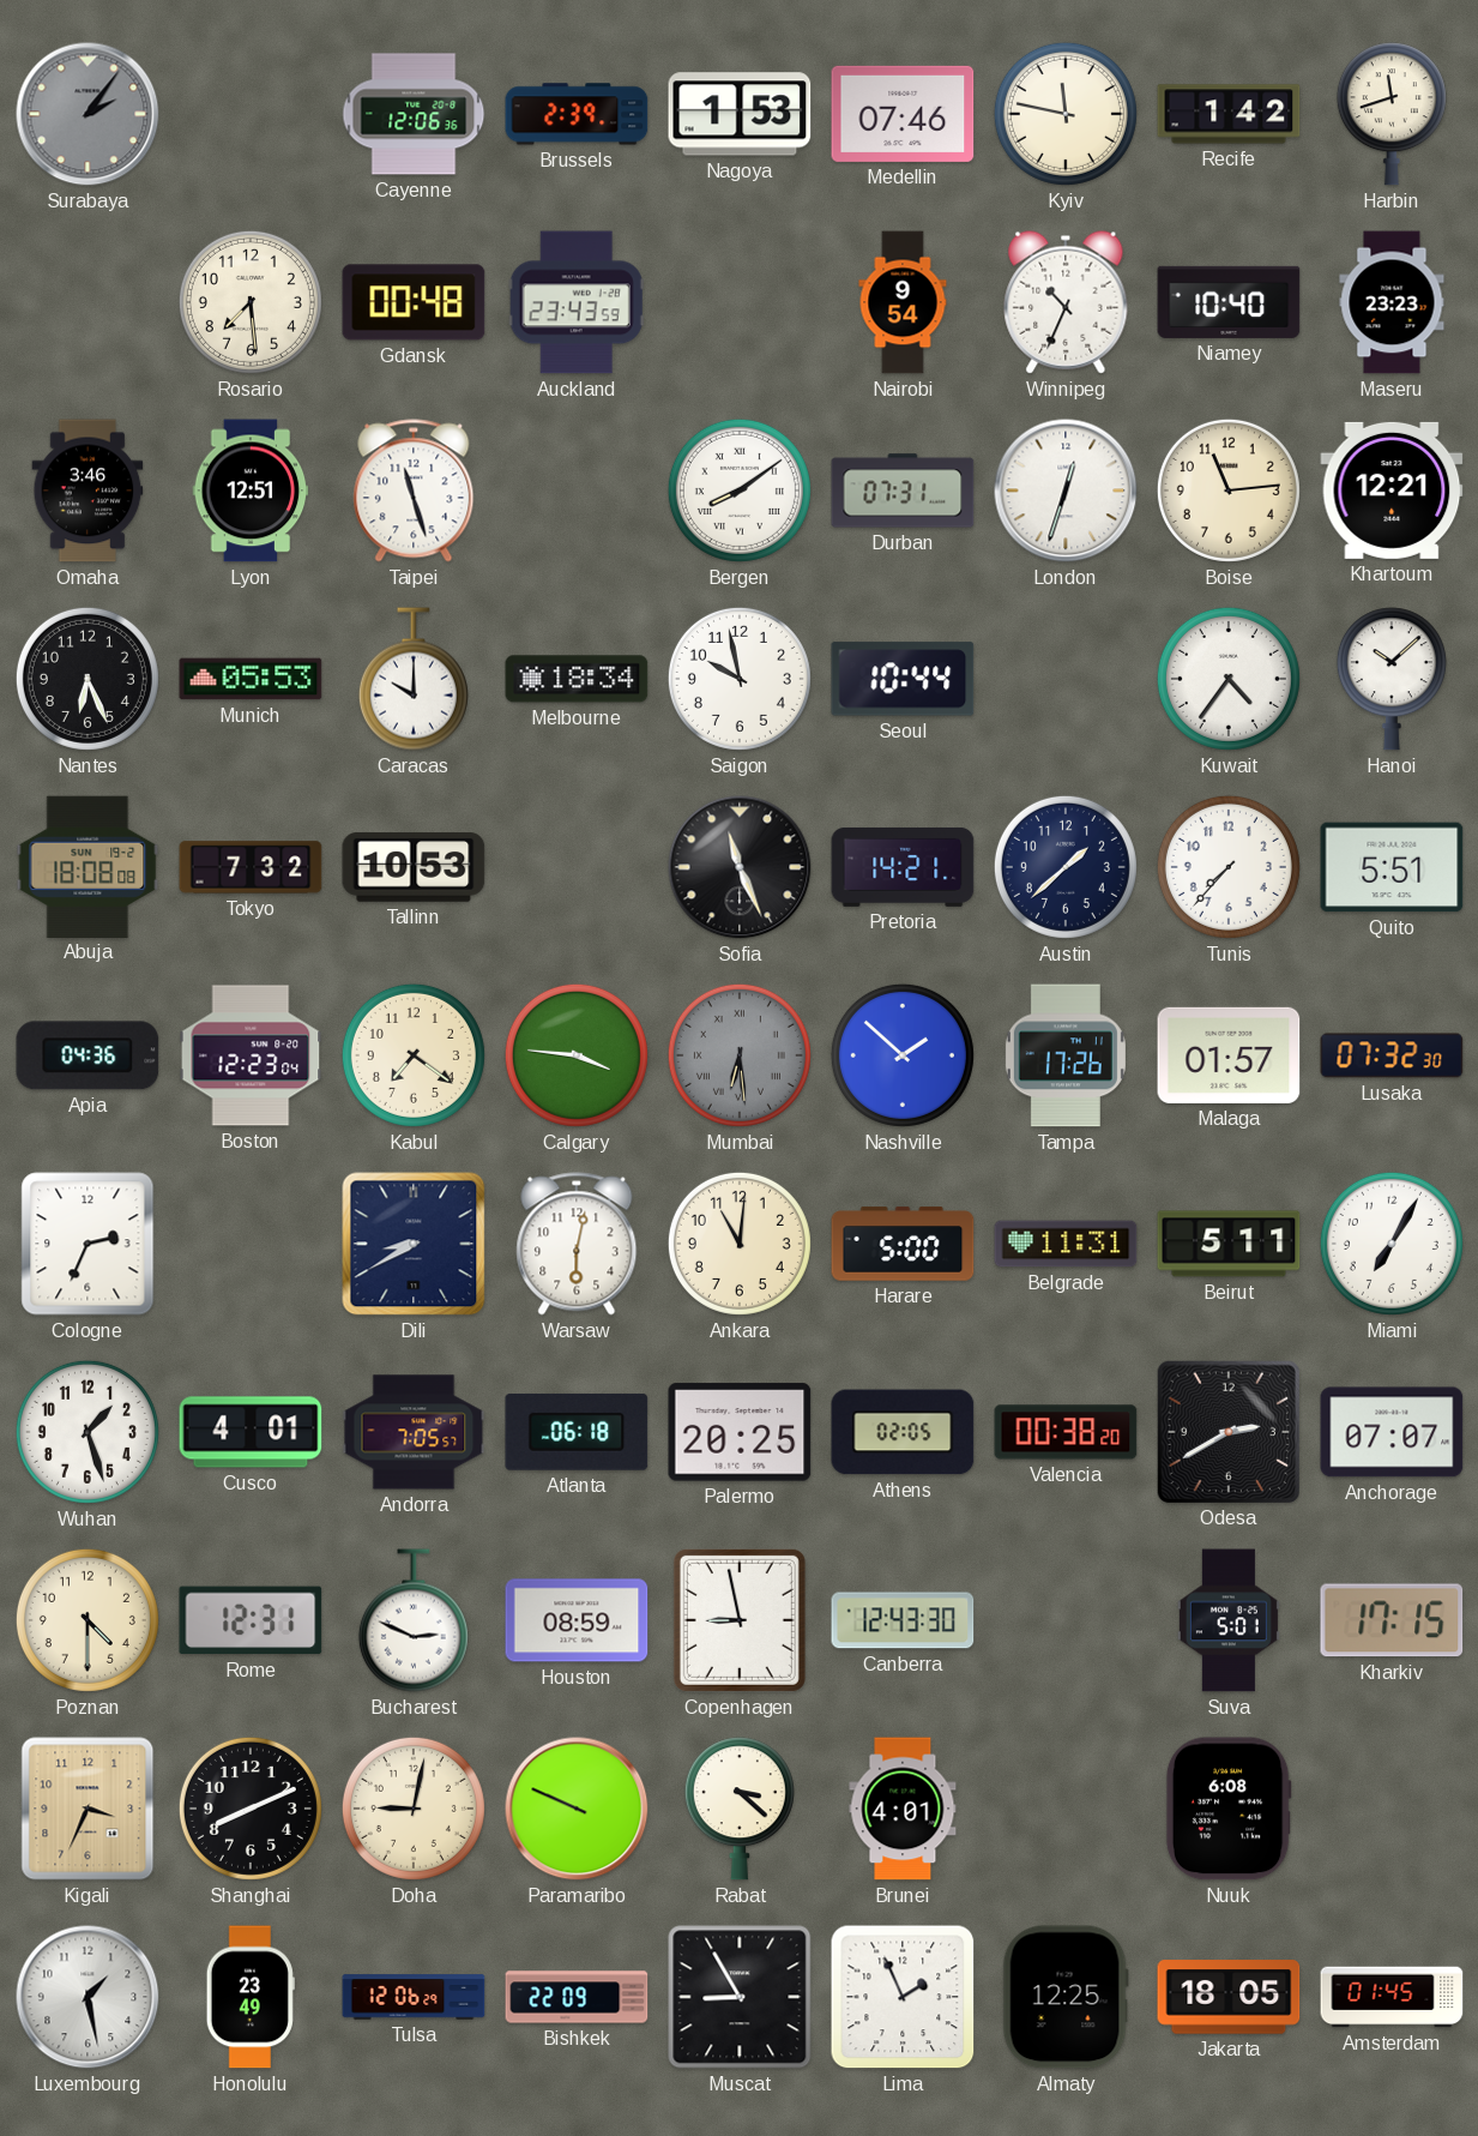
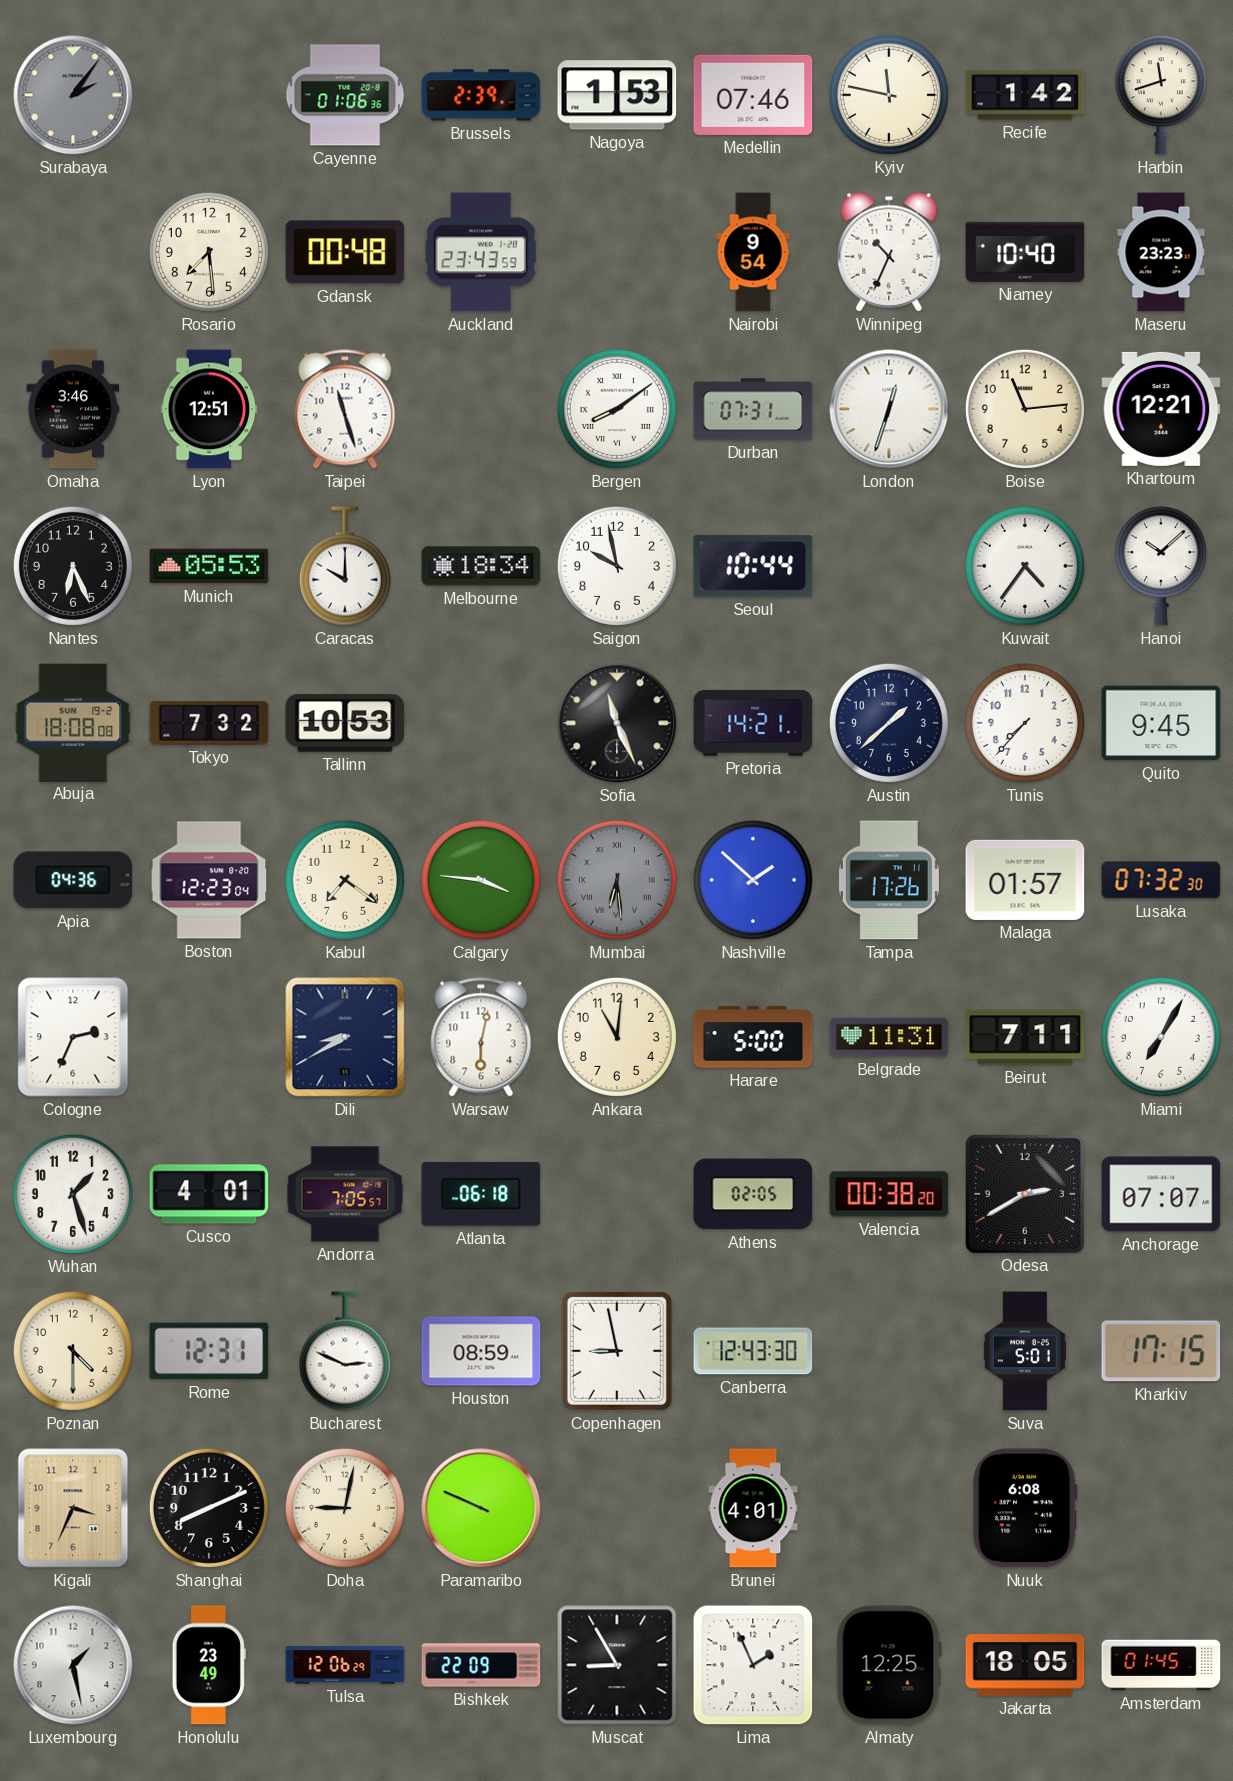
Cayenne: 12:06 -> 01:06 (345, 95)
Quito: 5:51 -> 9:45 (1161, 723)
Beirut: 5:11 -> 7:11 (1025, 1037)
Palermo: 20:25 -> none (740, 1432)
Rabat: 3:22 -> none (740, 1809)
